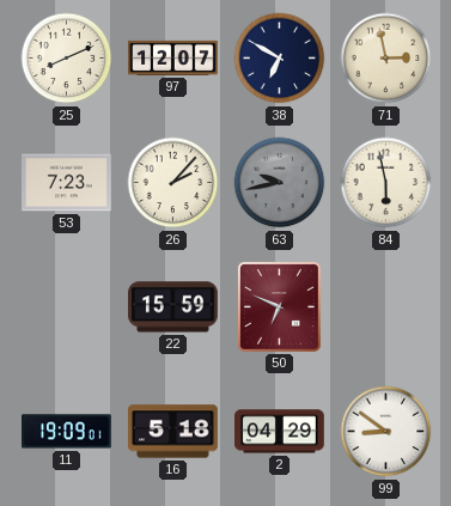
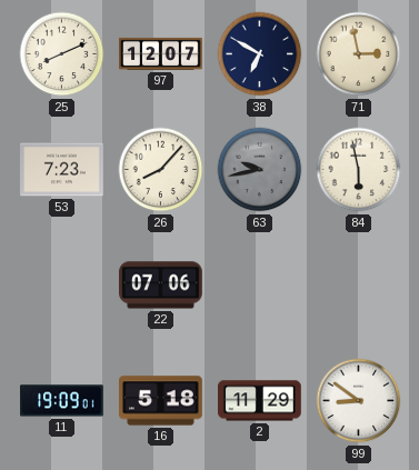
26: 2:07 -> 8:07 (161, 170)
22: 15:59 -> 07:06 (161, 286)
50: 6:49 -> none (279, 306)
2: 04:29 -> 11:29 (260, 401)
